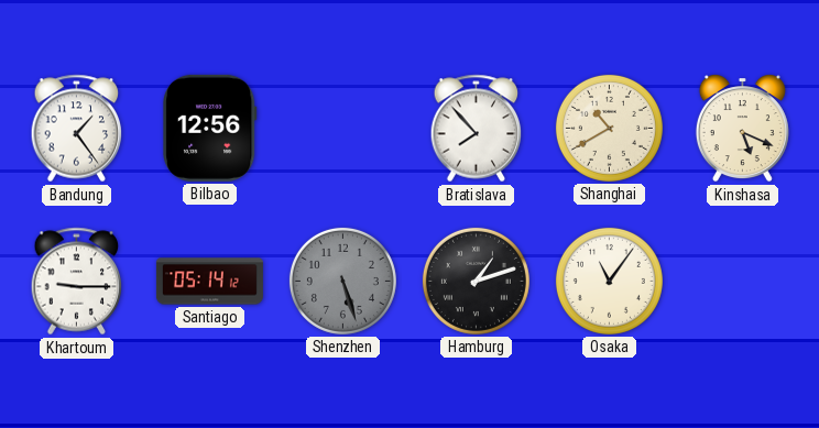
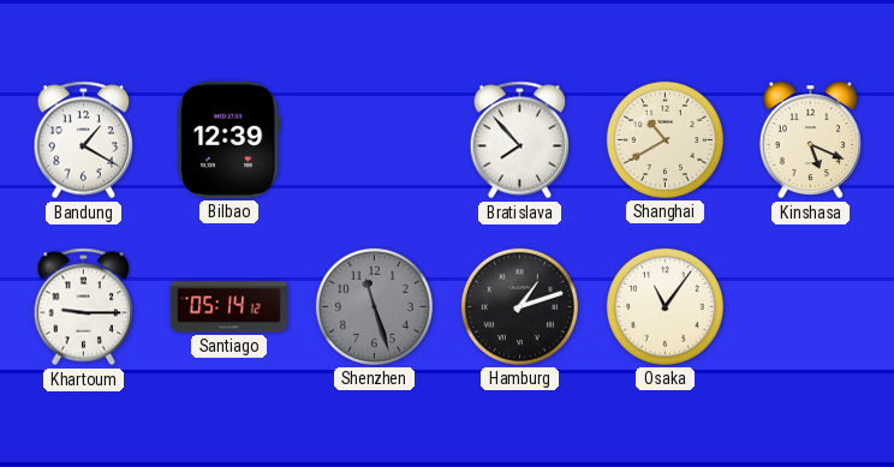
Bandung: 1:24 -> 1:20 (84, 140)
Bilbao: 12:56 -> 12:39 (230, 139)
Shenzhen: 5:27 -> 11:27 (374, 306)
